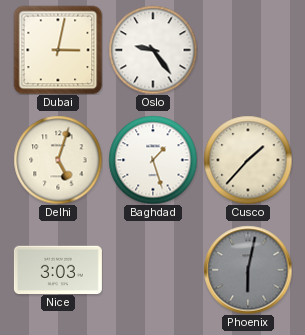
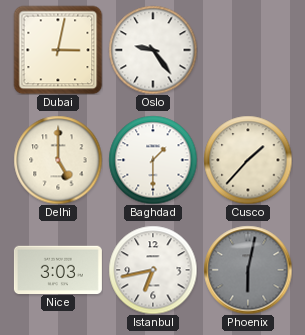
Delhi: 5:03 -> 5:00 (58, 160)
Baghdad: 1:27 -> 1:30 (153, 160)
Istanbul: none -> 6:43 (153, 270)
